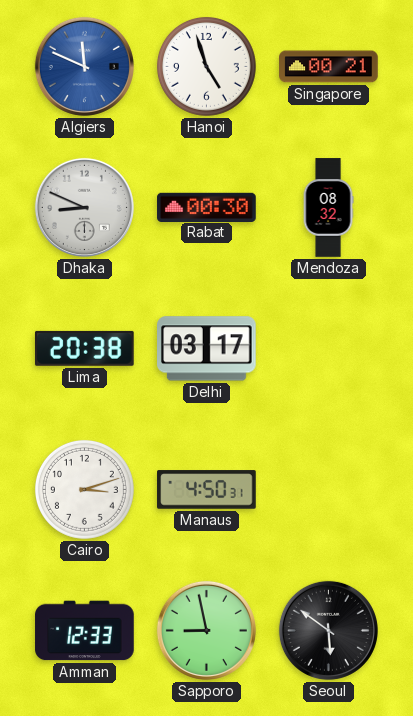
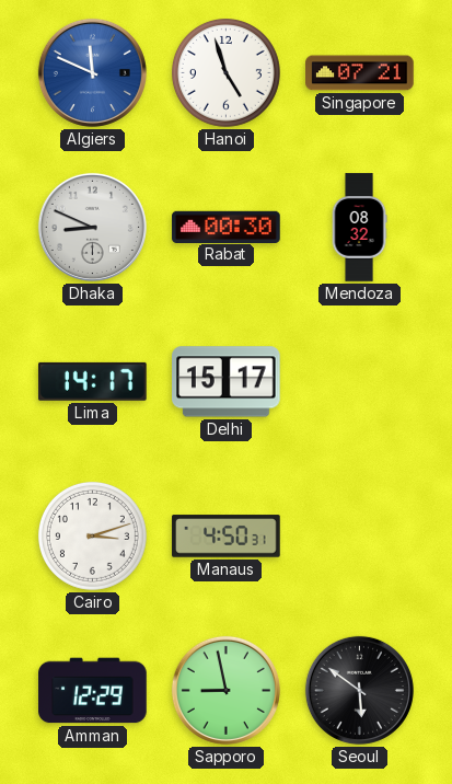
Singapore: 00:21 -> 07:21 (360, 73)
Lima: 20:38 -> 14:17 (92, 381)
Delhi: 03:17 -> 15:17 (227, 382)
Amman: 12:33 -> 12:29 (93, 691)
